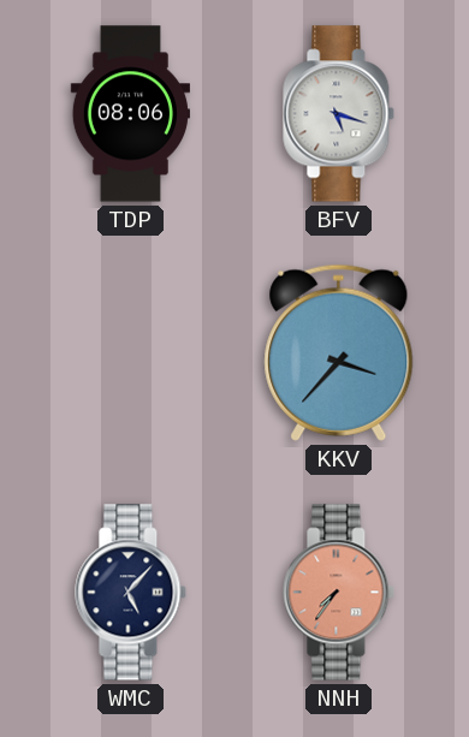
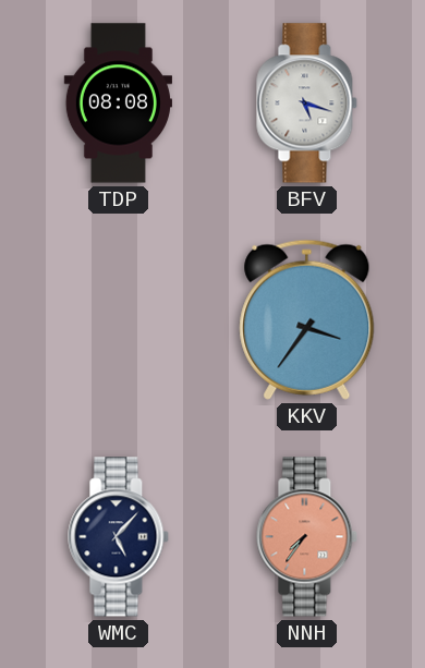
TDP: 08:06 -> 08:08 (118, 104)
KKV: 3:37 -> 3:36 (307, 319)
